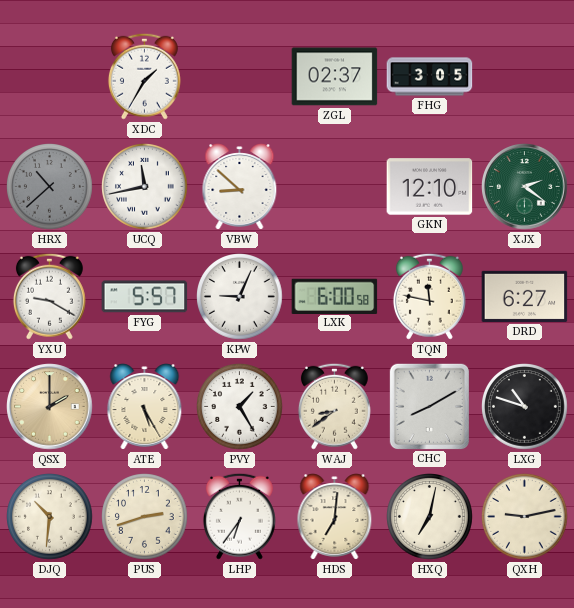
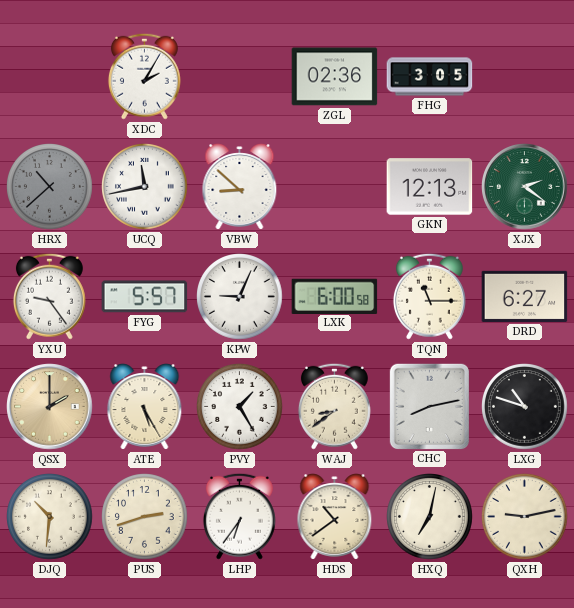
XDC: 1:35 -> 2:05 (144, 76)
ZGL: 02:37 -> 02:36 (335, 77)
GKN: 12:10 -> 12:13 (430, 187)
YXU: 9:20 -> 9:24 (49, 296)
TQN: 11:47 -> 11:15 (429, 296)
CHC: 8:10 -> 8:13 (429, 406)
HDS: 7:01 -> 10:39 (335, 517)
